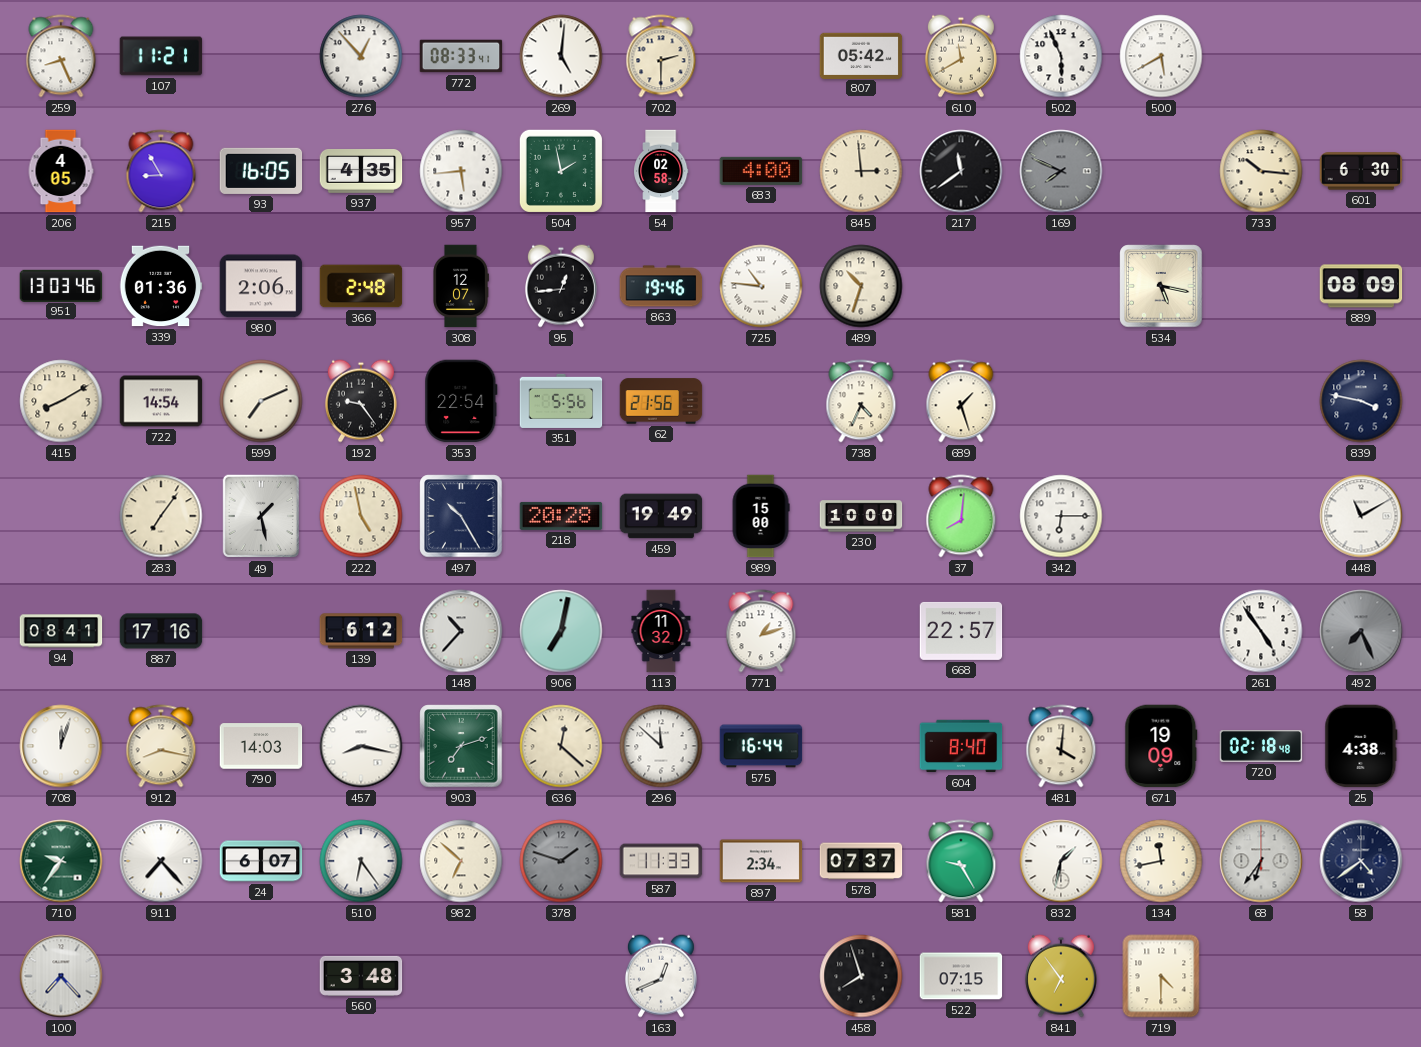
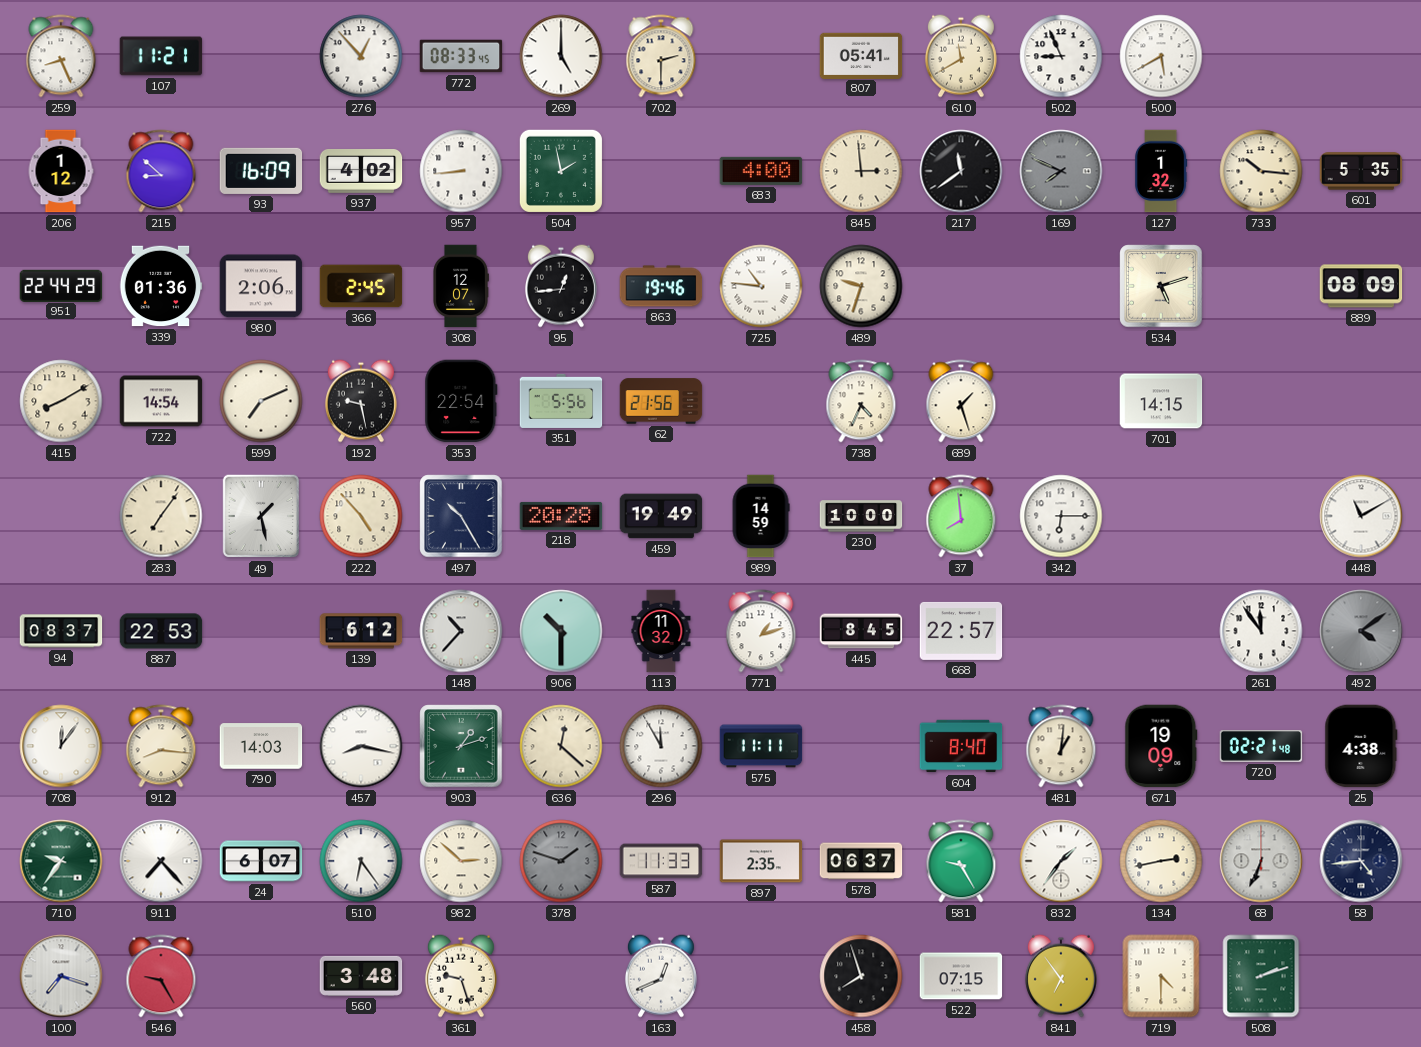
772: 08:33:41 -> 08:33:45 (461, 56)
269: 5:01 -> 5:00 (561, 56)
807: 05:42 -> 05:41 (861, 55)
502: 5:56 -> 8:56 (1061, 56)
206: 4:05 -> 1:12 (61, 171)
215: 8:55 -> 8:52 (161, 171)
93: 16:05 -> 16:09 (261, 171)
937: 4:35 -> 4:02 (361, 172)
957: 5:44 -> 8:44 (461, 171)
54: 02:58 -> none (662, 171)
127: none -> 1:32 (1161, 171)
601: 6:30 -> 5:35 (1361, 171)
951: 13:03 -> 22:44 (61, 285)
366: 2:48 -> 2:45 (361, 286)
489: 10:33 -> 9:33 (861, 286)
534: 5:17 -> 5:12 (1161, 286)
192: 9:24 -> 9:28 (361, 401)
701: none -> 14:15 (1161, 401)
839: 3:47 -> none (1361, 401)
222: 4:58 -> 4:53 (361, 516)
989: 15:00 -> 14:59 (761, 516)
37: 8:01 -> 7:59 (961, 516)
94: 08:41 -> 08:37 (61, 631)
887: 17:16 -> 22:53 (161, 631)
906: 7:02 -> 10:30 (561, 631)
445: none -> 8:45 (861, 631)
261: 4:54 -> 11:54 (1261, 631)
492: 7:26 -> 4:09 (1361, 631)
708: 12:03 -> 12:06 (61, 746)
912: 8:17 -> 8:16 (161, 746)
903: 7:12 -> 1:12 (461, 746)
296: 11:52 -> 11:55 (661, 746)
575: 16:44 -> 11:11 (761, 746)
481: 4:01 -> 1:01 (1061, 746)
720: 02:18 -> 02:21 (1261, 746)
982: 6:52 -> 2:52 (461, 861)
897: 2:34 -> 2:35 (761, 861)
578: 07:37 -> 06:37 (861, 861)
832: 1:32 -> 1:36 (1061, 861)
134: 11:43 -> 2:43 (1161, 861)
68: 6:36 -> 6:34 (1261, 861)
58: 4:39 -> 4:44 (1361, 861)
100: 7:23 -> 7:18 (61, 976)
546: none -> 9:25 (161, 976)
361: none -> 9:27 (461, 976)
508: none -> 2:12 (1261, 976)
